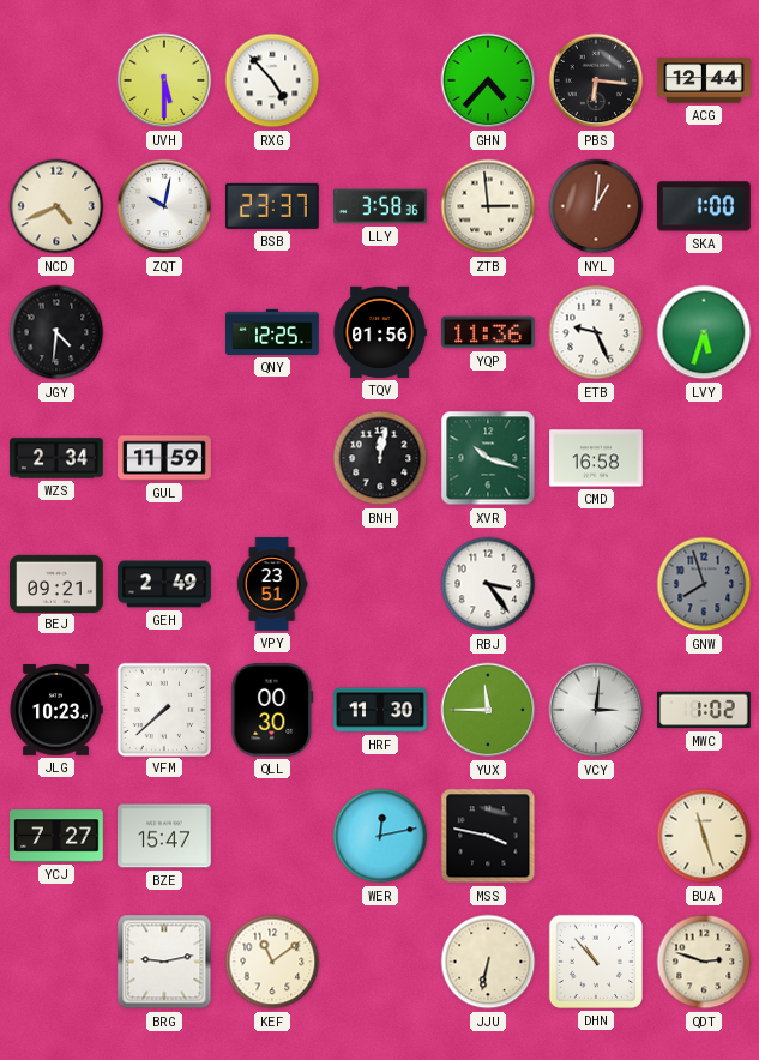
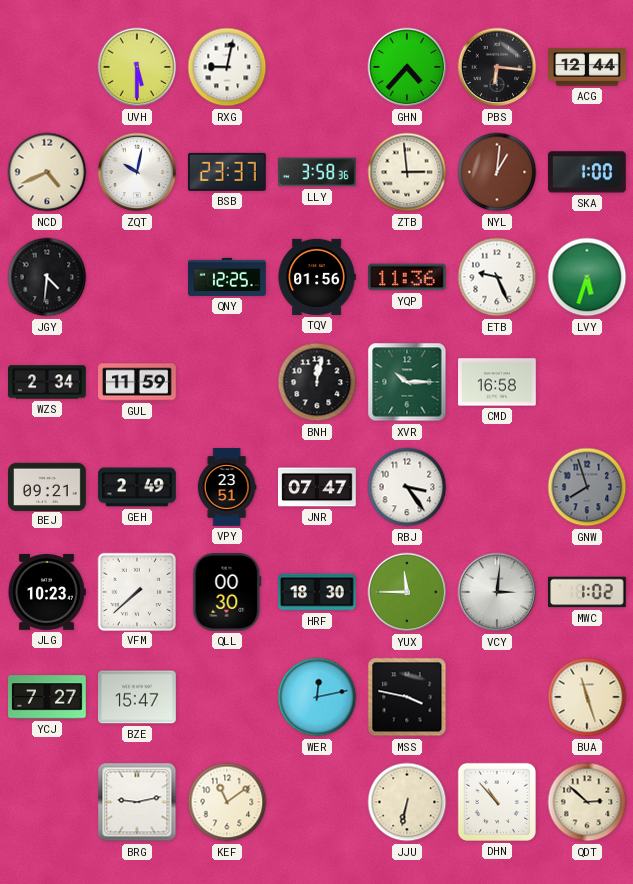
RXG: 4:53 -> 9:02 (227, 67)
XVR: 10:18 -> 10:15 (407, 382)
JNR: none -> 07:47 (318, 487)
HRF: 11:30 -> 18:30 (317, 592)
QDT: 2:48 -> 2:52 (587, 802)
